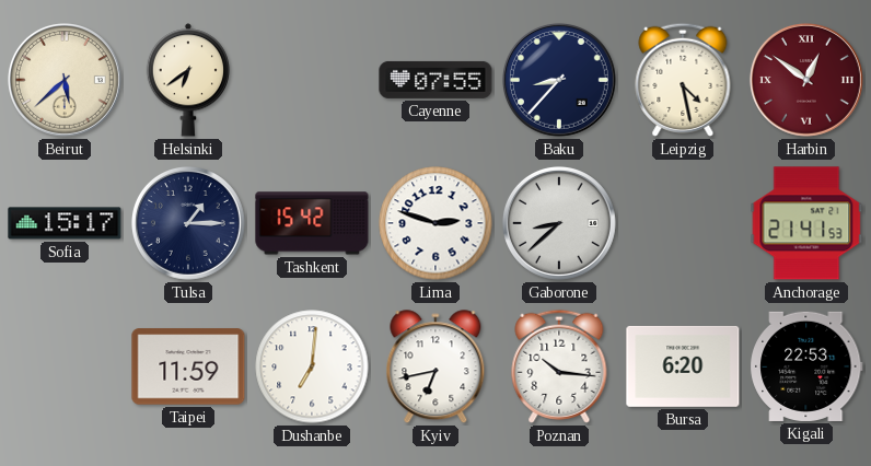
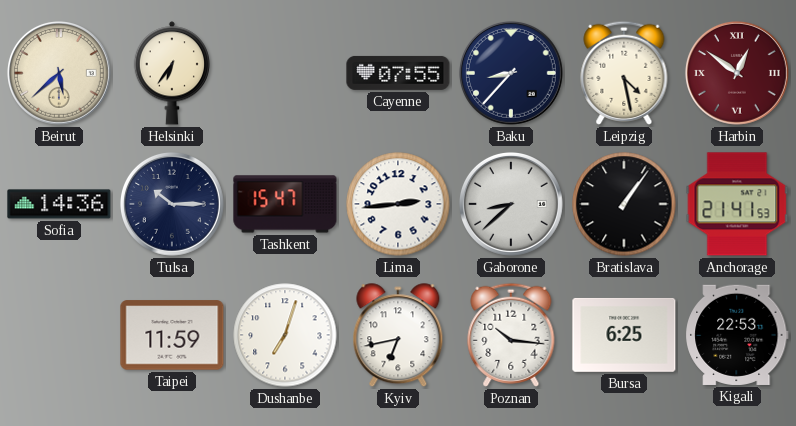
Helsinki: 6:39 -> 6:36 (171, 73)
Sofia: 15:17 -> 14:36 (59, 204)
Tulsa: 1:15 -> 10:15 (172, 204)
Tashkent: 15:42 -> 15:47 (285, 204)
Lima: 2:48 -> 2:44 (398, 204)
Bratislava: none -> 1:06 (624, 204)
Dushanbe: 7:01 -> 7:03 (285, 335)
Bursa: 6:20 -> 6:25 (624, 335)
